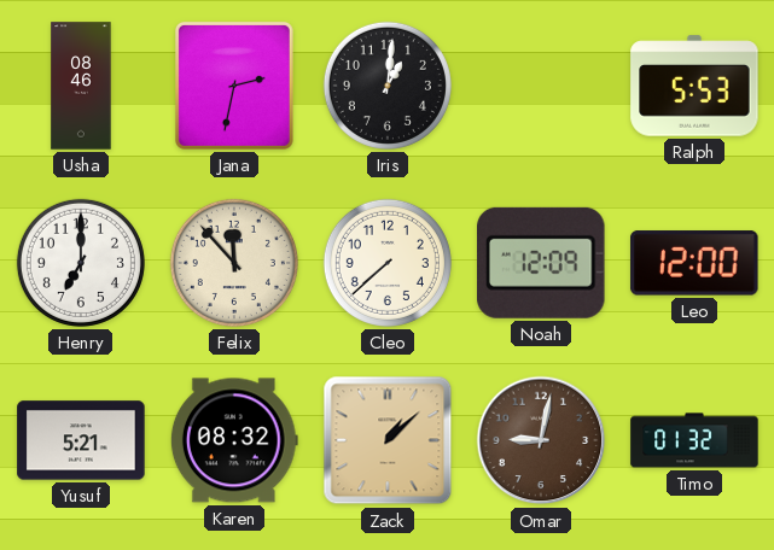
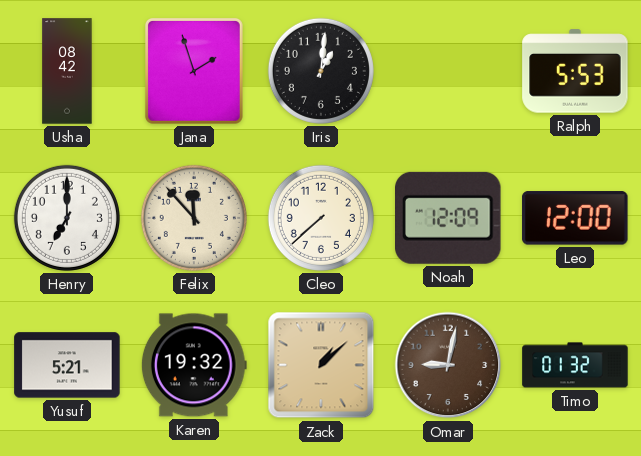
Usha: 08:46 -> 08:42 (67, 71)
Jana: 2:32 -> 1:57 (194, 71)
Karen: 08:32 -> 19:32 (194, 365)
